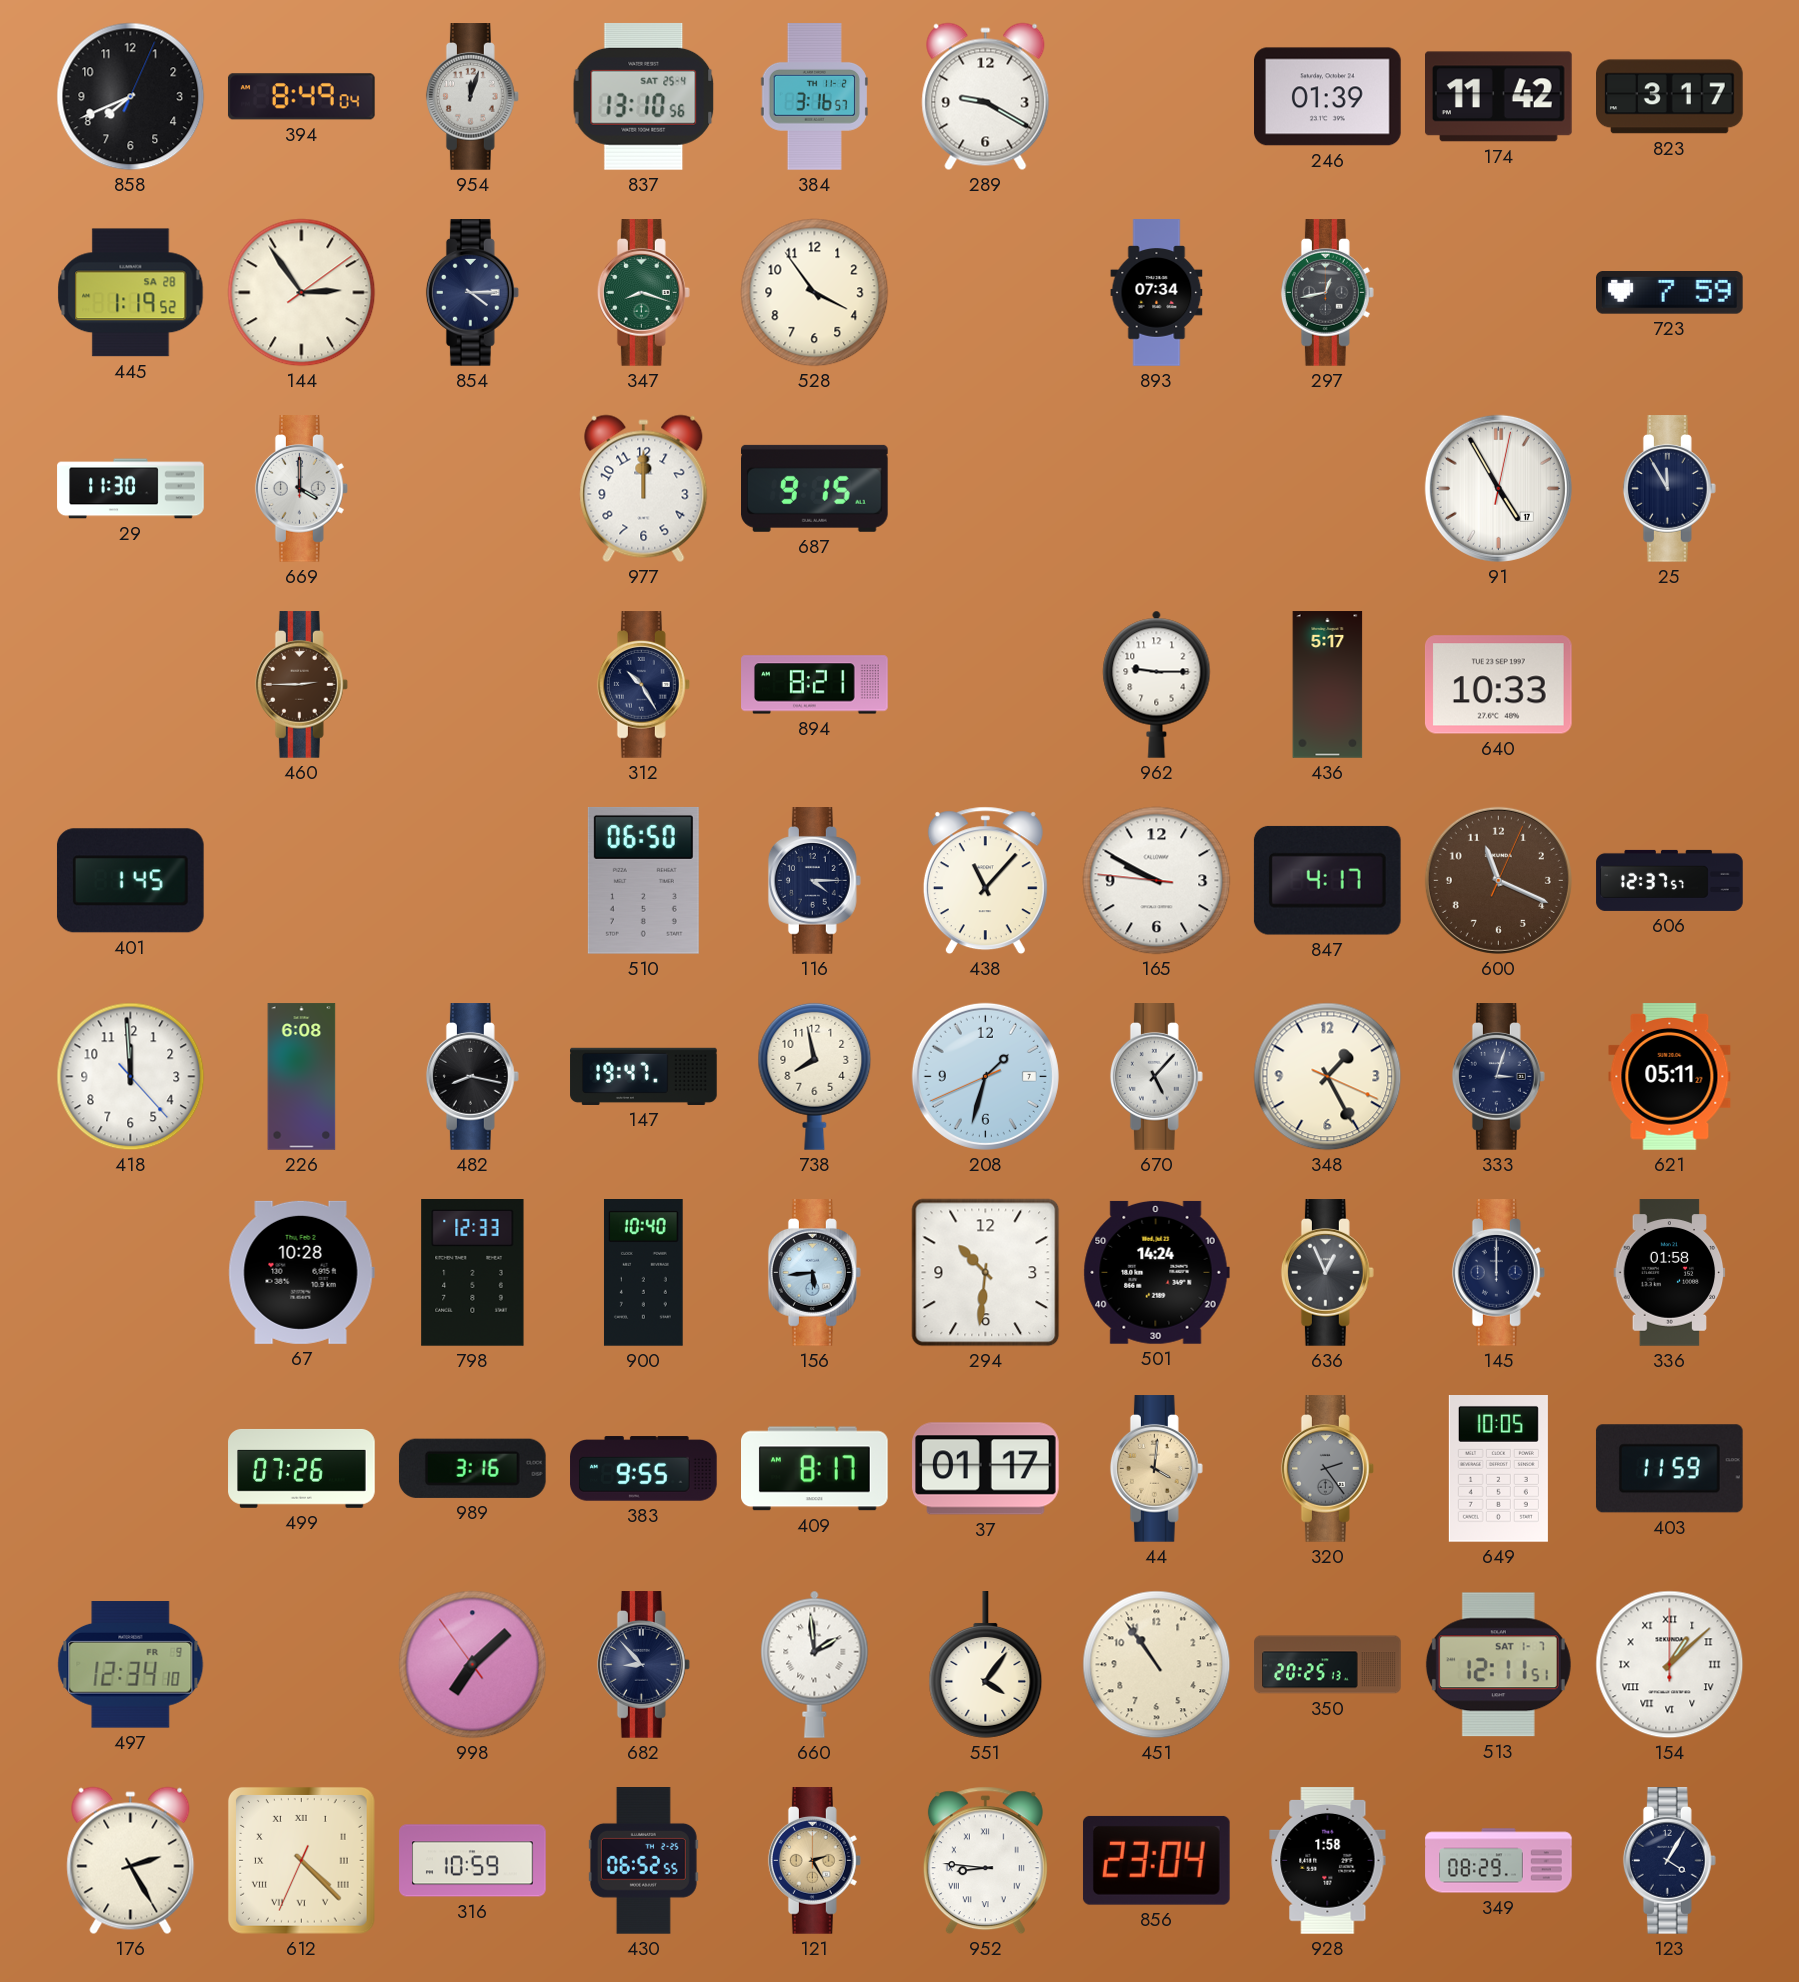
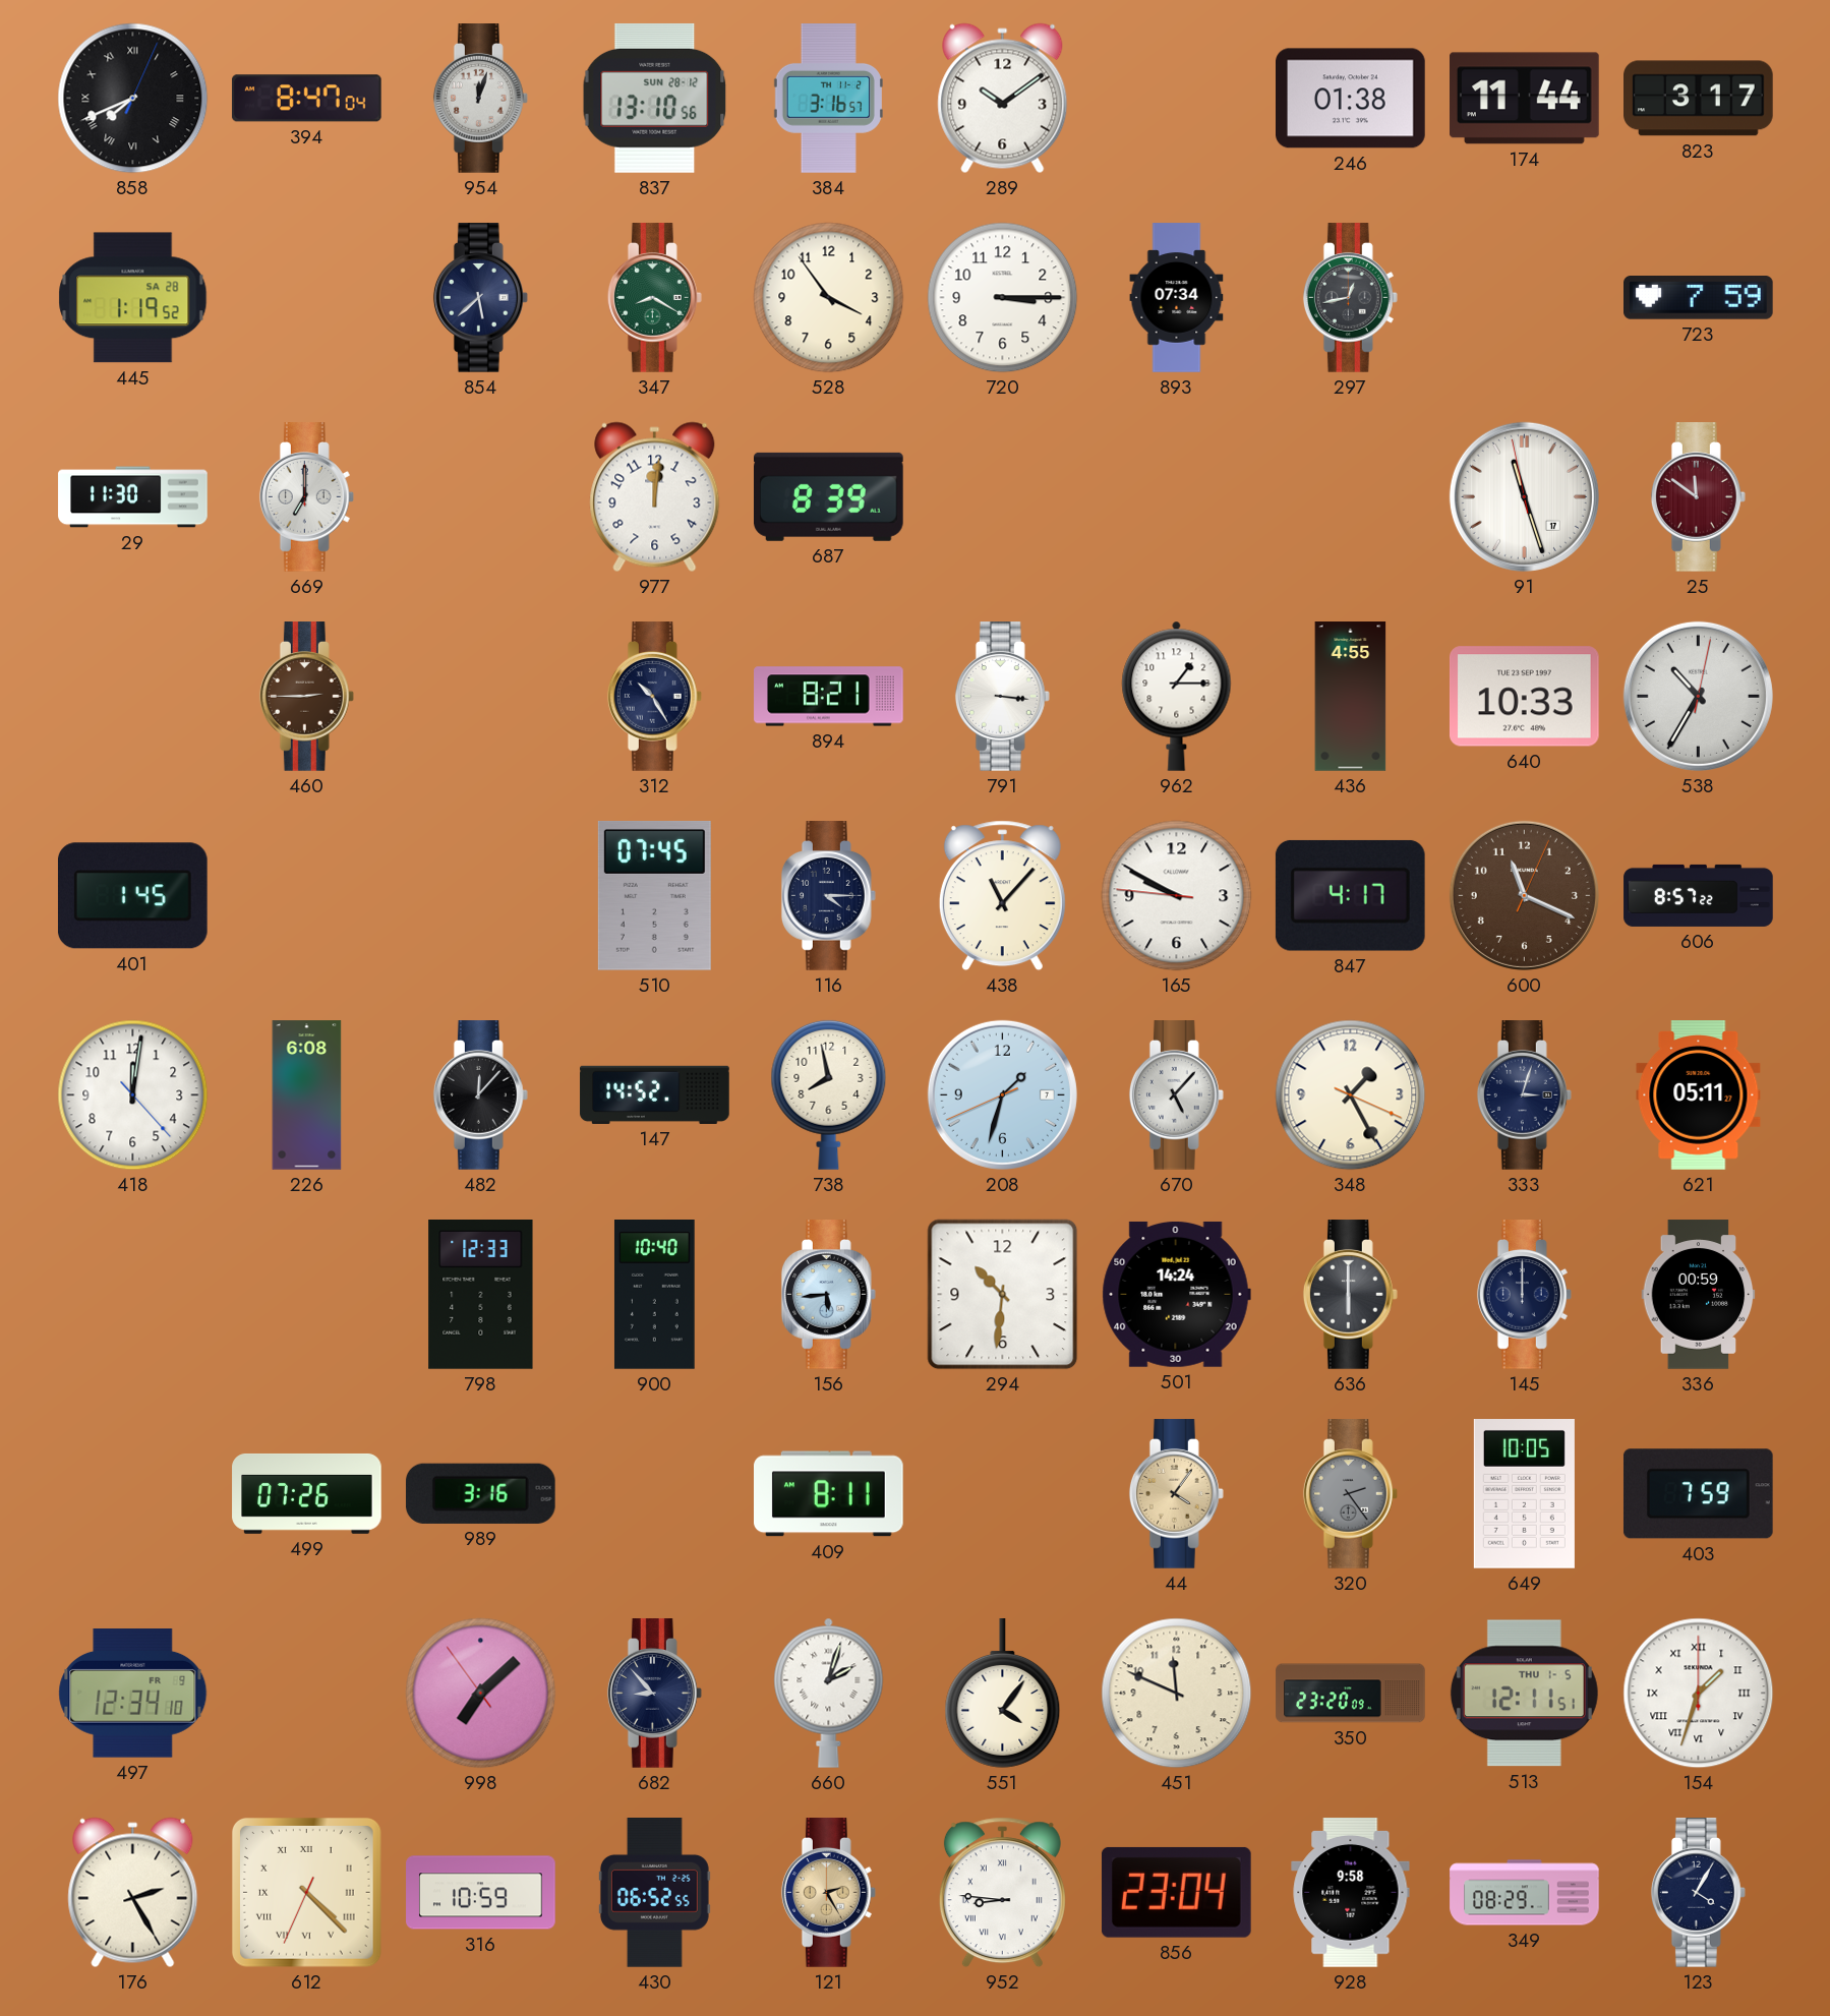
858 numerals: Arabic -> Roman (133, 99)
394: 8:49 -> 8:47 (307, 99)
837 date: SAT 25-4 -> SUN 28-12 (655, 98)
289: 9:20 -> 10:09 (1003, 99)
246: 01:39 -> 01:38 (1351, 99)
174: 11:42 -> 11:44 (1525, 99)
144: 2:54 -> none (302, 293)
854: 4:15 -> 5:38 (480, 298)
347: 8:18 -> 8:20 (654, 298)
720: none -> 3:15 (1003, 298)
669: 4:00 -> 7:00 (306, 497)
977: 12:00 -> 12:01 (655, 497)
687: 9:15 -> 8:39 (829, 496)
91: 4:55 -> 11:26 (1524, 496)
25: 11:55 -> 11:51 (1698, 497)
25 dial: navy -> burgundy (1698, 497)
791: none -> 3:16 (1002, 697)
962: 9:15 -> 1:15 (1177, 696)
436: 5:17 -> 4:55 (1351, 697)
538: none -> 10:35 (1698, 696)
510: 06:50 -> 07:45 (654, 895)
606: 12:37 -> 8:57 (1699, 895)
418: 11:59 -> 12:01 (133, 1095)
482: 8:17 -> 12:07 (480, 1095)
147: 19:47 -> 14:52 (655, 1094)
67: 10:28 -> none (301, 1272)
636: 12:56 -> 6:00 (1350, 1295)
336: 01:58 -> 00:59 (1699, 1295)
383: 9:55 -> none (644, 1469)
409: 8:17 -> 8:11 (829, 1494)
37: 01:17 -> none (986, 1469)
44: 4:01 -> 4:06 (1176, 1494)
403: 11:59 -> 7:59 (1698, 1494)
660: 1:59 -> 2:03 (829, 1693)
451: 10:54 -> 11:49 (1177, 1694)
350: 20:25 -> 23:20 (1351, 1694)
513 date: SAT 1-7 -> THU 1-5 (1524, 1694)
154: 1:08 -> 1:33 (1699, 1694)
928: 1:58 -> 9:58 (1351, 1893)
